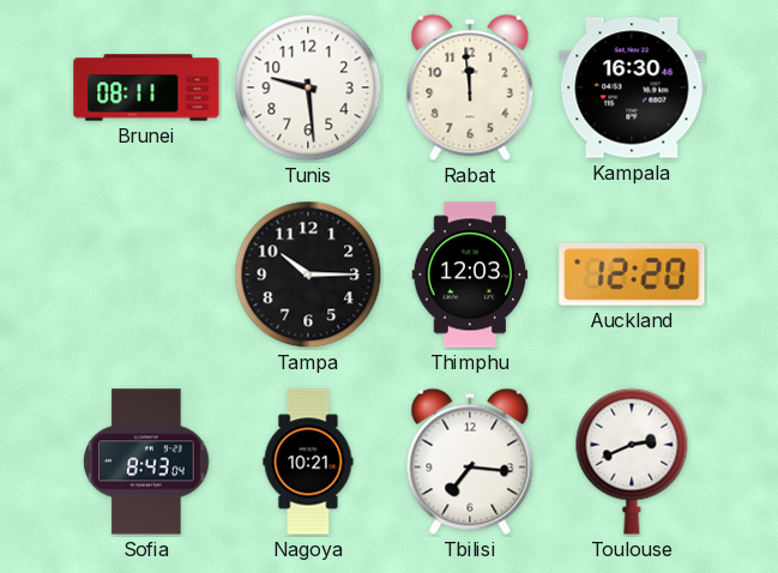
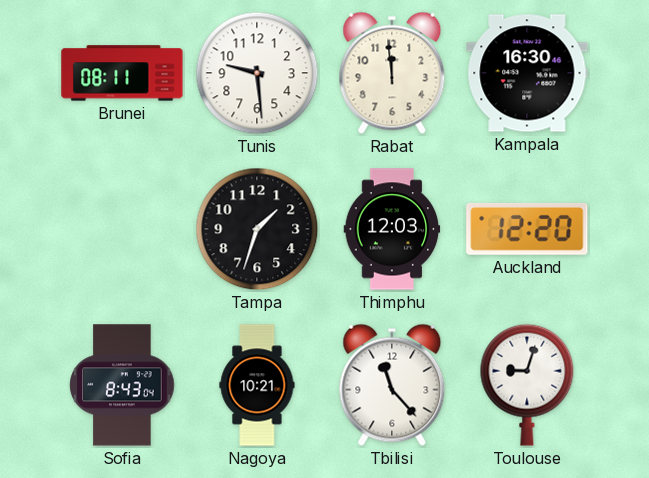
Tampa: 10:15 -> 1:33 (257, 229)
Tbilisi: 7:16 -> 11:23 (392, 385)
Toulouse: 2:41 -> 9:03 (527, 385)
